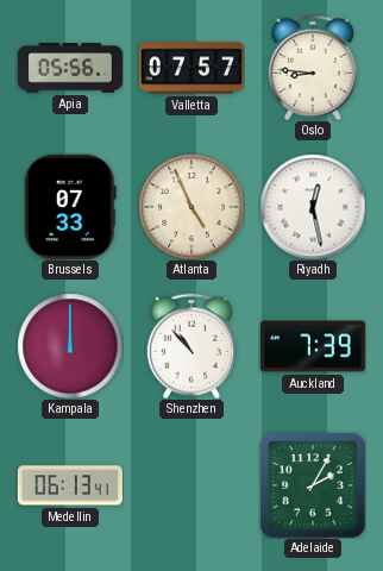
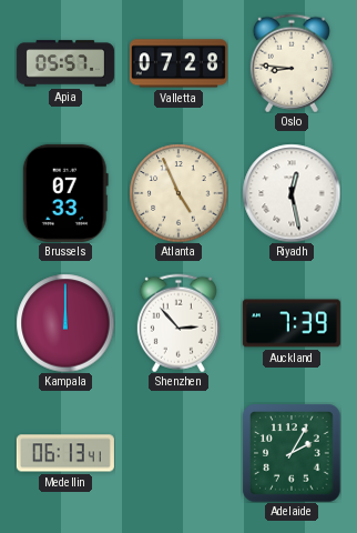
Apia: 05:56 -> 05:57 (65, 63)
Valletta: 07:57 -> 07:28 (178, 63)
Shenzhen: 10:53 -> 2:53 (178, 323)
